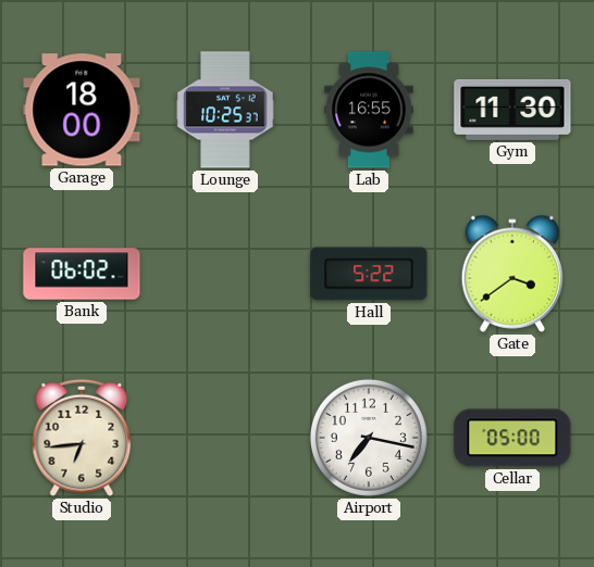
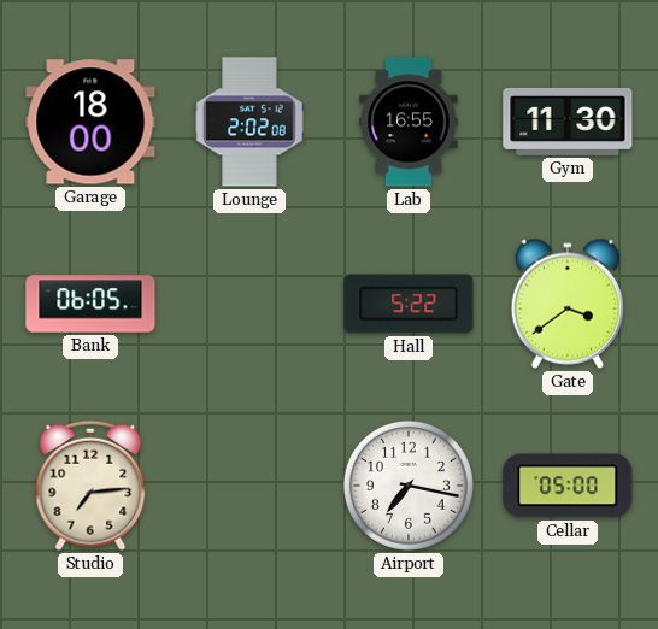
Lounge: 10:25 -> 2:02 (249, 122)
Bank: 06:02 -> 06:05 (90, 304)
Studio: 6:44 -> 7:14 (90, 486)
